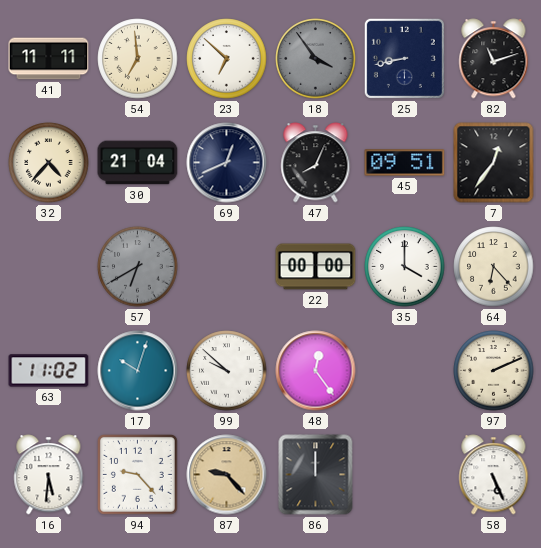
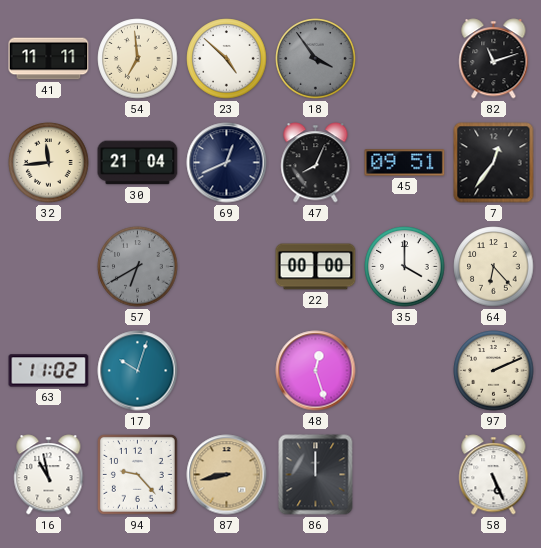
23: 6:52 -> 4:52 (227, 59)
25: 8:43 -> none (404, 58)
32: 4:37 -> 11:44 (49, 163)
99: 9:52 -> none (227, 371)
48: 12:24 -> 12:27 (316, 371)
16: 5:31 -> 10:58 (49, 475)
87: 9:23 -> 8:43 (227, 475)
